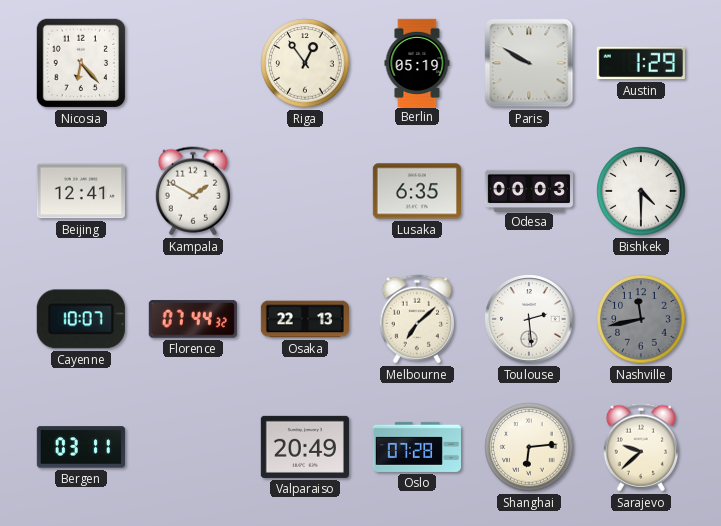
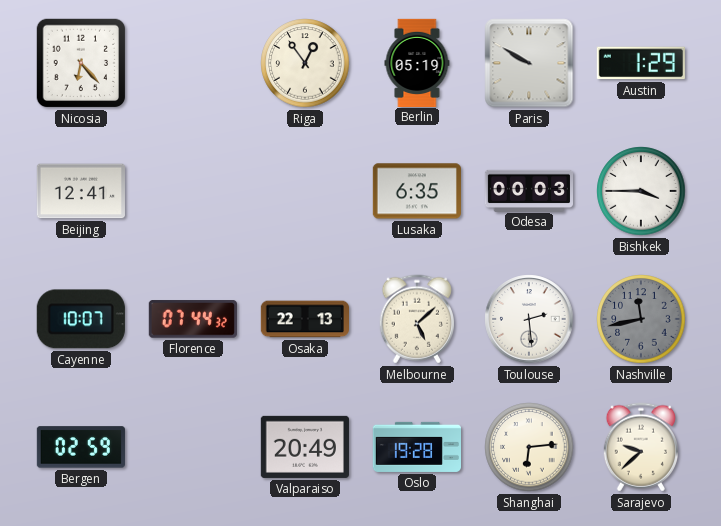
Kampala: 1:50 -> none (192, 191)
Bishkek: 4:30 -> 3:45 (641, 191)
Melbourne: 7:08 -> 5:08 (416, 319)
Bergen: 03:11 -> 02:59 (81, 447)
Oslo: 07:28 -> 19:28 (416, 447)
